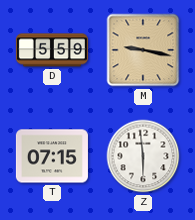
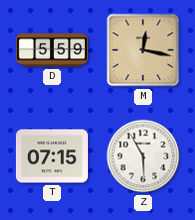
M: 9:17 -> 12:17 (143, 50)
Z: 5:59 -> 5:55 (143, 156)
